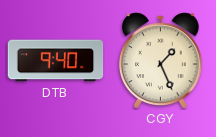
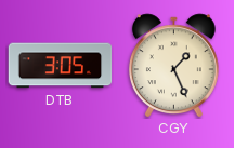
DTB: 9:40 -> 3:05 (61, 66)
